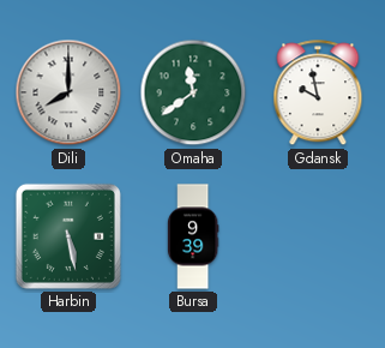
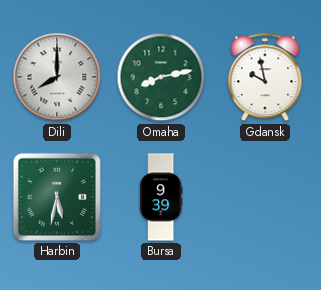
Omaha: 11:39 -> 8:13 (161, 77)
Harbin: 5:28 -> 5:32 (57, 197)
